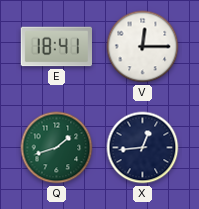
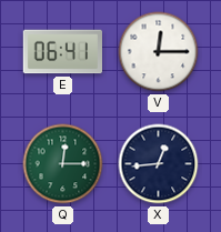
E: 18:41 -> 06:41 (62, 52)
Q: 1:42 -> 12:15 (63, 164)
